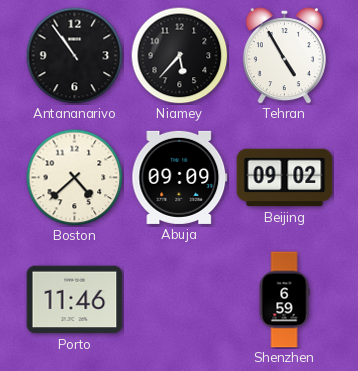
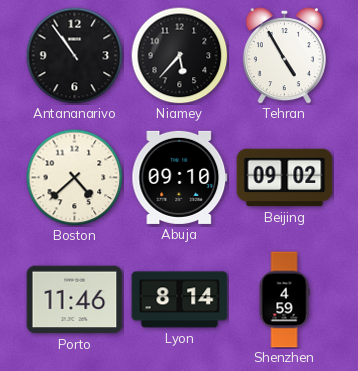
Abuja: 09:09 -> 09:10 (180, 177)
Lyon: none -> 8:14 (180, 300)
Shenzhen: 6:59 -> 4:59 (284, 300)
